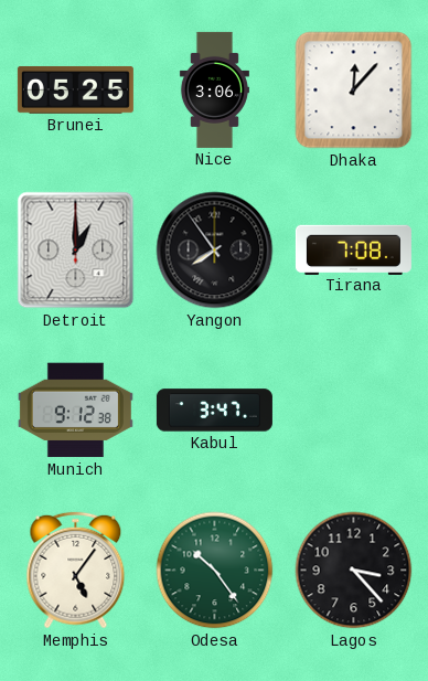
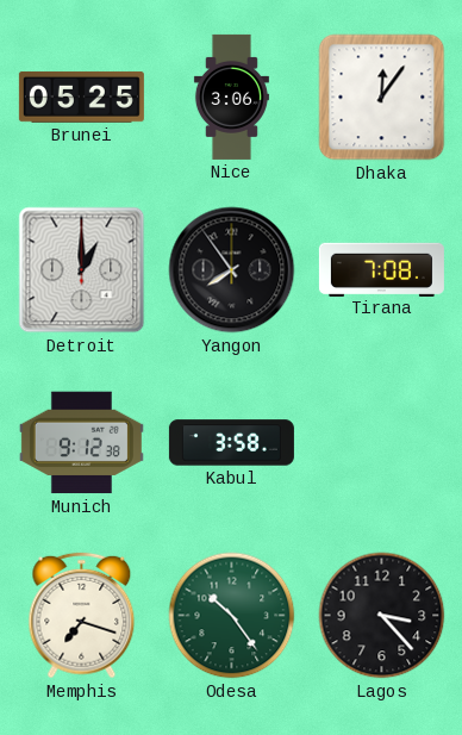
Dhaka: 12:07 -> 12:06 (382, 98)
Kabul: 3:47 -> 3:58 (231, 443)
Memphis: 5:06 -> 7:18 (82, 616)
